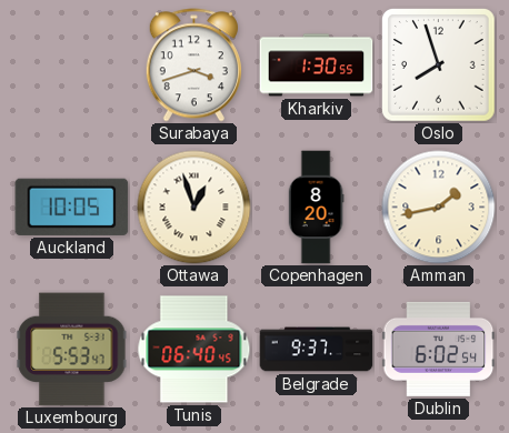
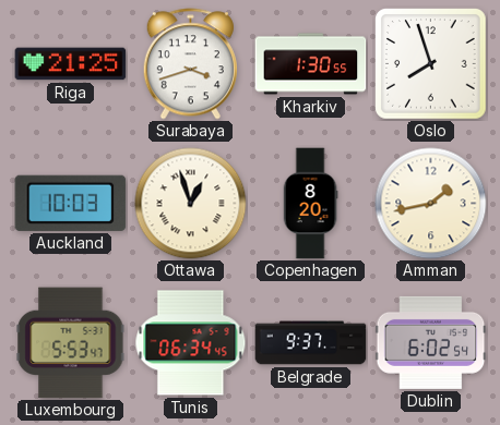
Riga: none -> 21:25 (71, 64)
Auckland: 10:05 -> 10:03 (71, 203)
Tunis: 06:40 -> 06:34 (191, 343)
